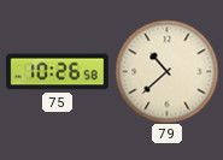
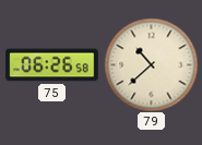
75: 10:26 -> 06:26 (52, 65)
